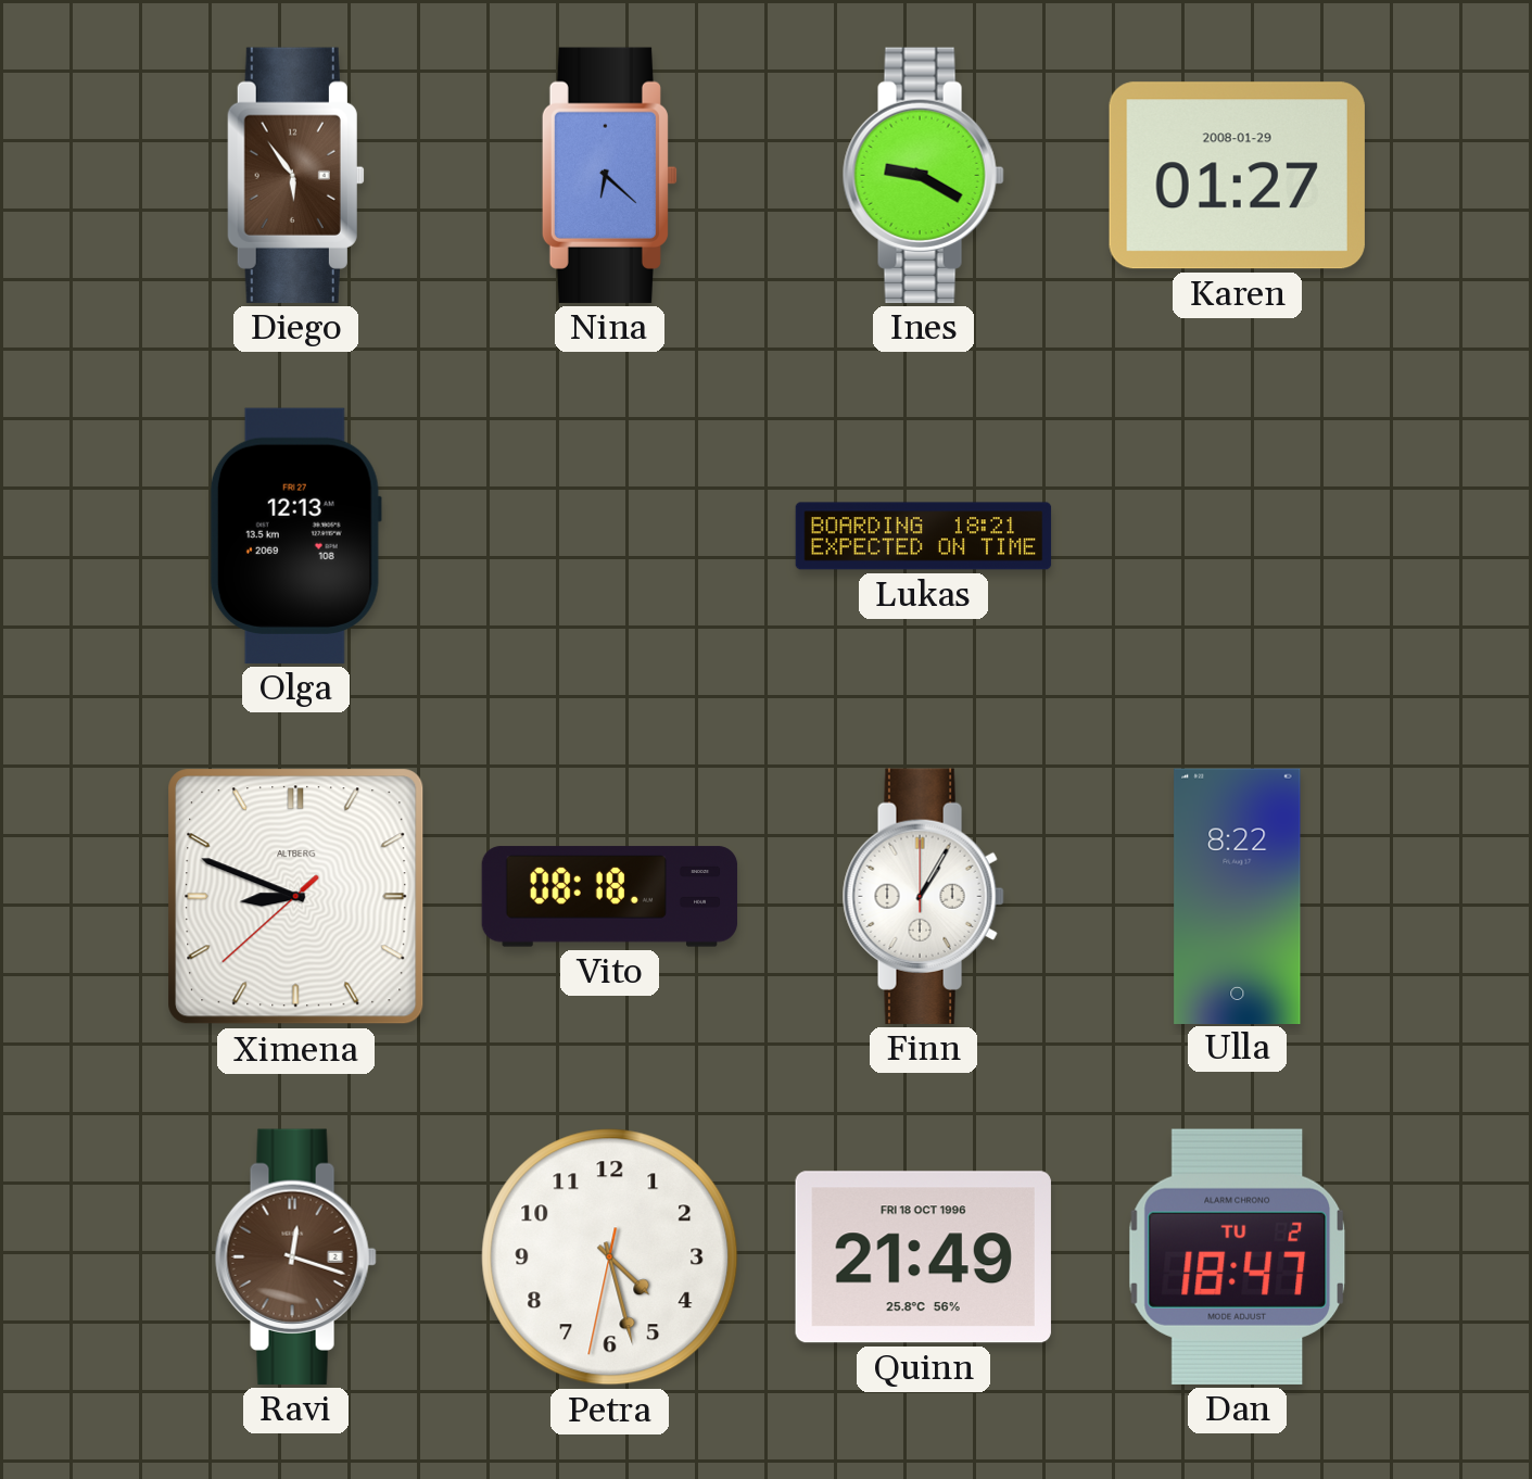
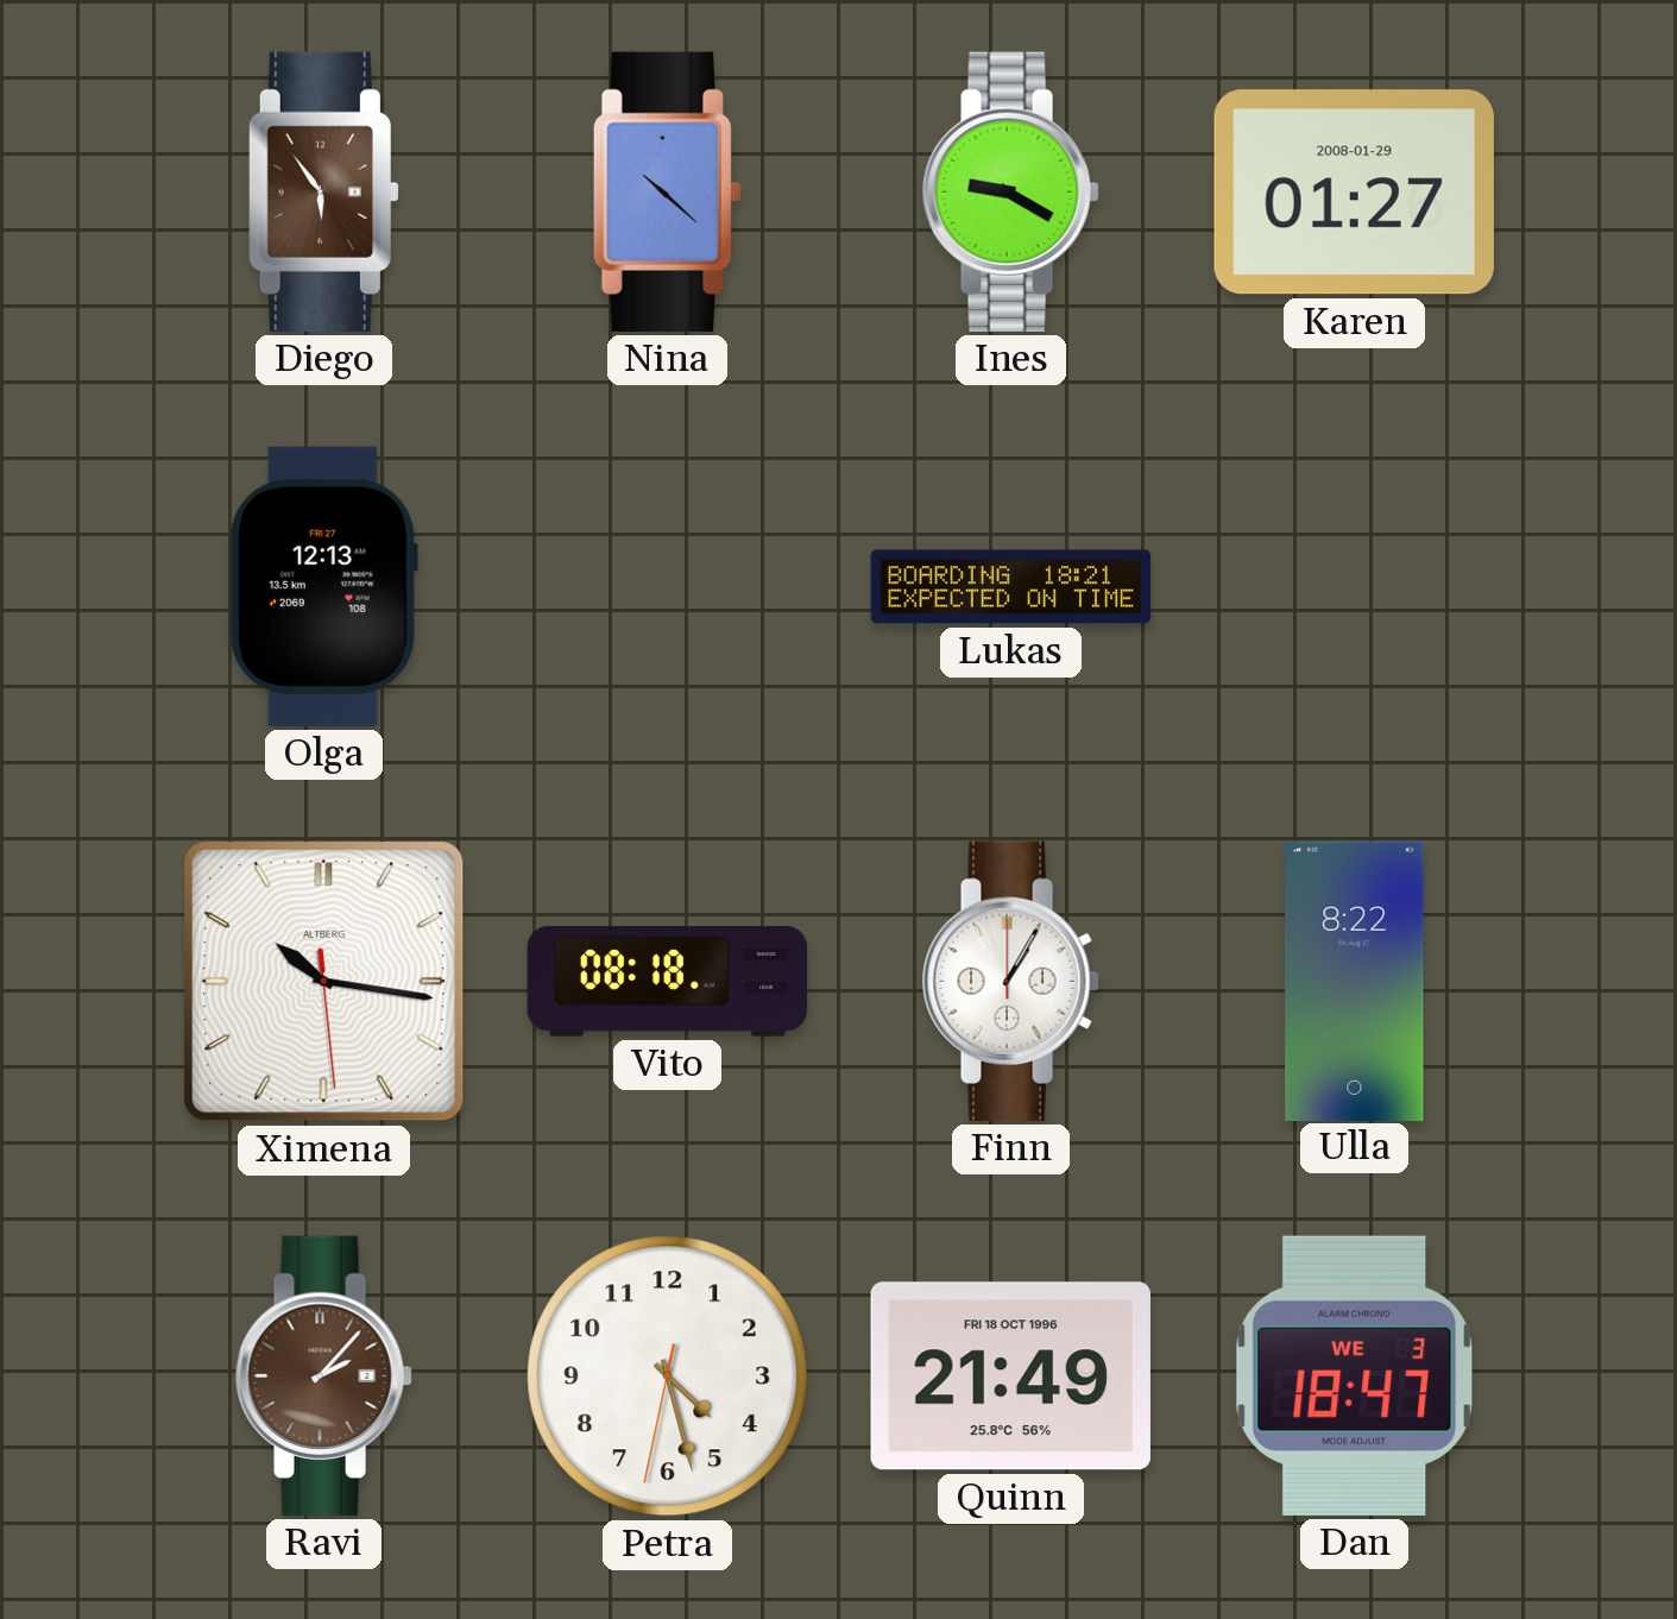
Nina: 6:22 -> 10:22 (667, 191)
Ximena: 8:48 -> 10:16 (324, 982)
Ravi: 12:18 -> 2:07 (323, 1375)
Dan date: TU 2 -> WE 3 (1355, 1375)
